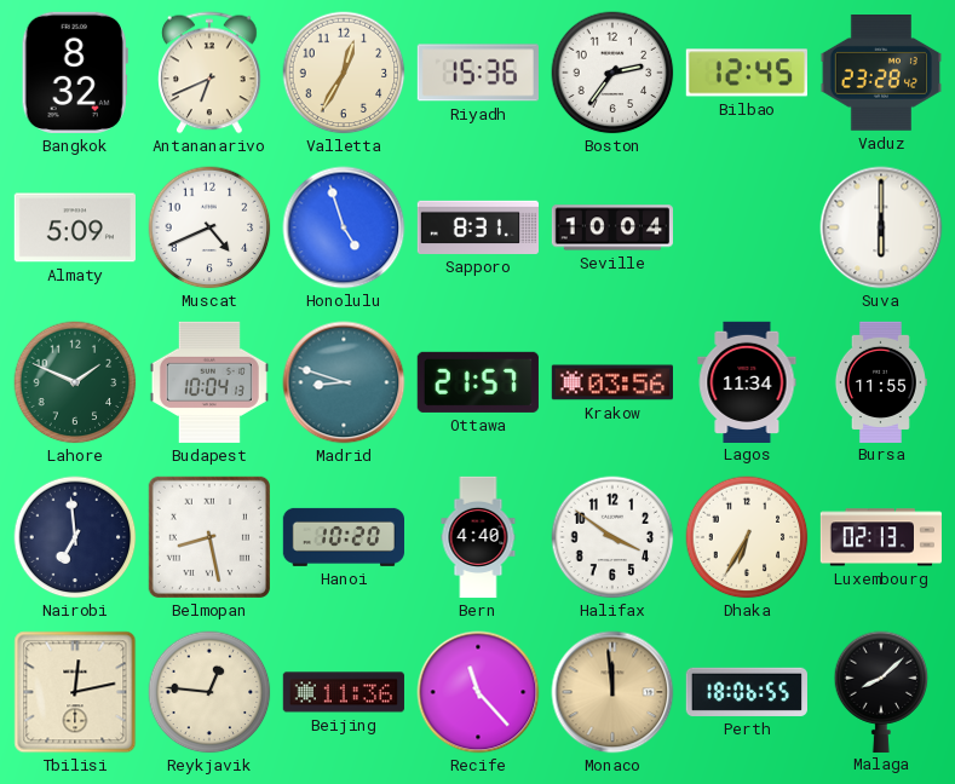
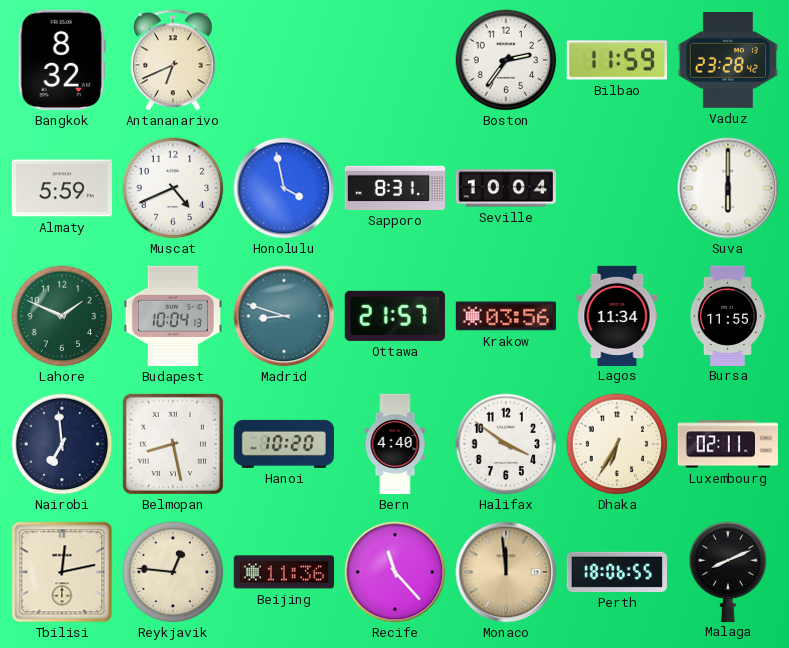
Valletta: 12:35 -> none (344, 73)
Riyadh: 15:36 -> none (478, 73)
Bilbao: 12:45 -> 11:59 (617, 60)
Almaty: 5:09 -> 5:59 (62, 188)
Honolulu: 4:57 -> 3:58 (284, 188)
Luxembourg: 02:13 -> 02:11 (727, 444)
Malaga: 8:08 -> 8:11 (728, 571)
